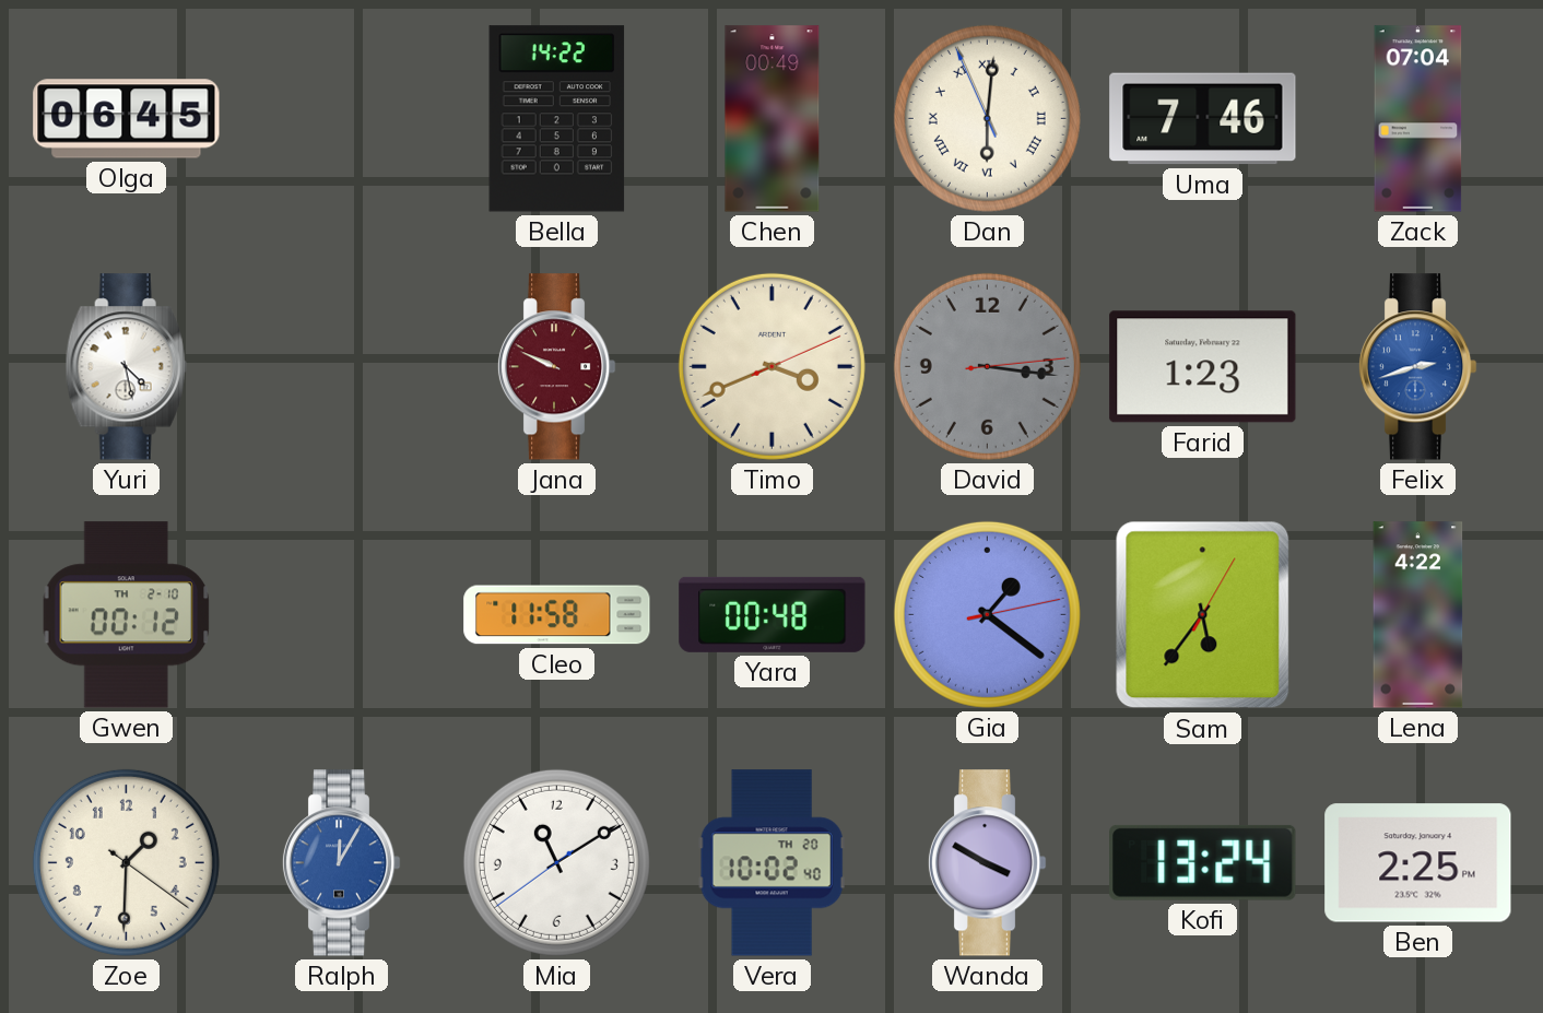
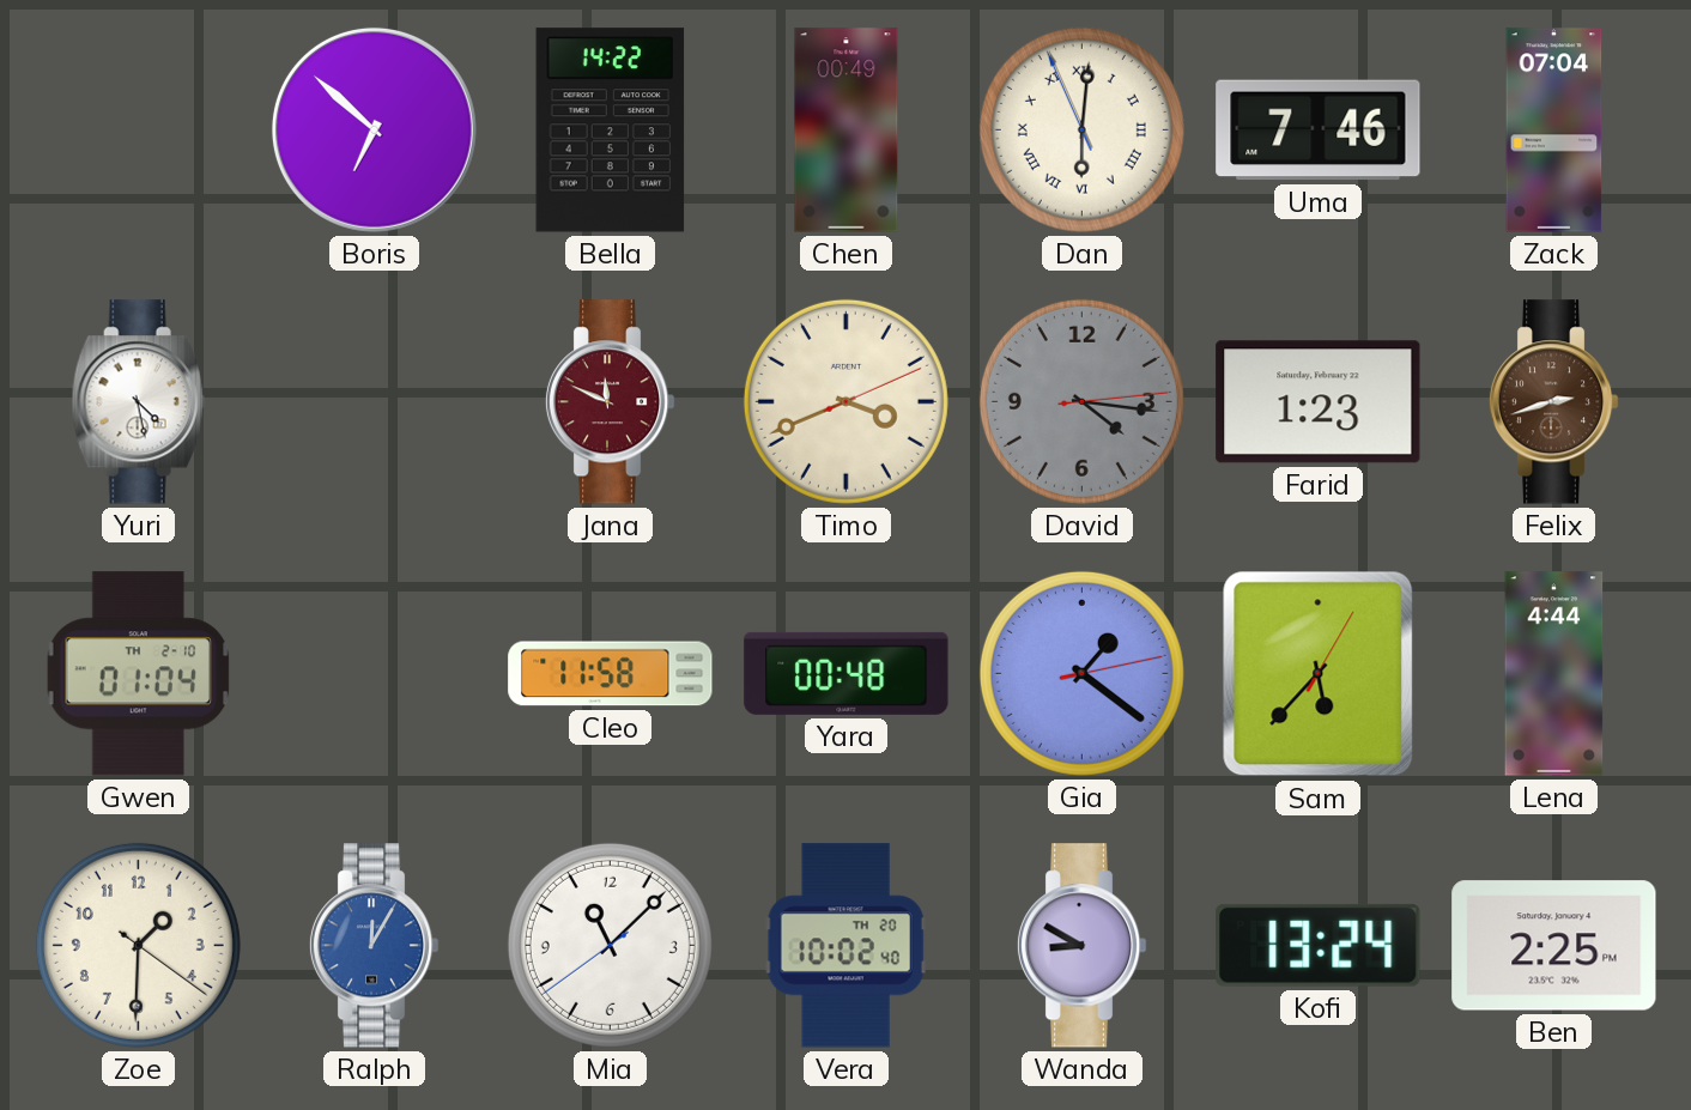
Olga: 06:45 -> none (127, 119)
Boris: none -> 6:52 (374, 129)
Jana: 9:49 -> 11:49 (610, 402)
David: 3:16 -> 4:16 (1081, 401)
Felix dial: blue -> brown (1553, 402)
Gwen: 00:12 -> 01:04 (139, 674)
Sam: 5:36 -> 5:37 (1319, 674)
Lena: 4:22 -> 4:44 (1554, 674)
Mia: 11:09 -> 11:07 (610, 945)
Wanda: 3:50 -> 8:50 (1081, 946)
